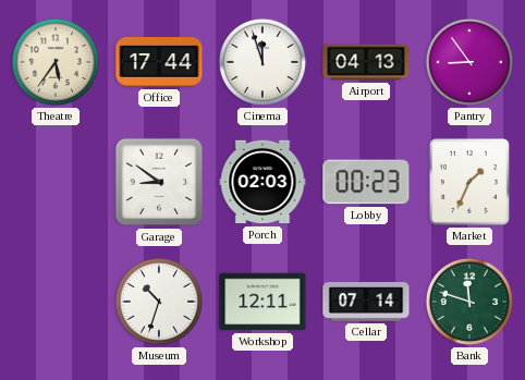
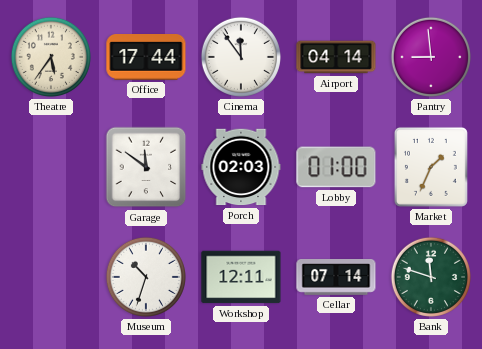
Cinema: 11:57 -> 11:54 (241, 57)
Airport: 04:13 -> 04:14 (336, 57)
Pantry: 8:54 -> 8:59 (431, 57)
Garage: 8:51 -> 11:51 (146, 167)
Lobby: 00:23 -> 01:00 (336, 167)
